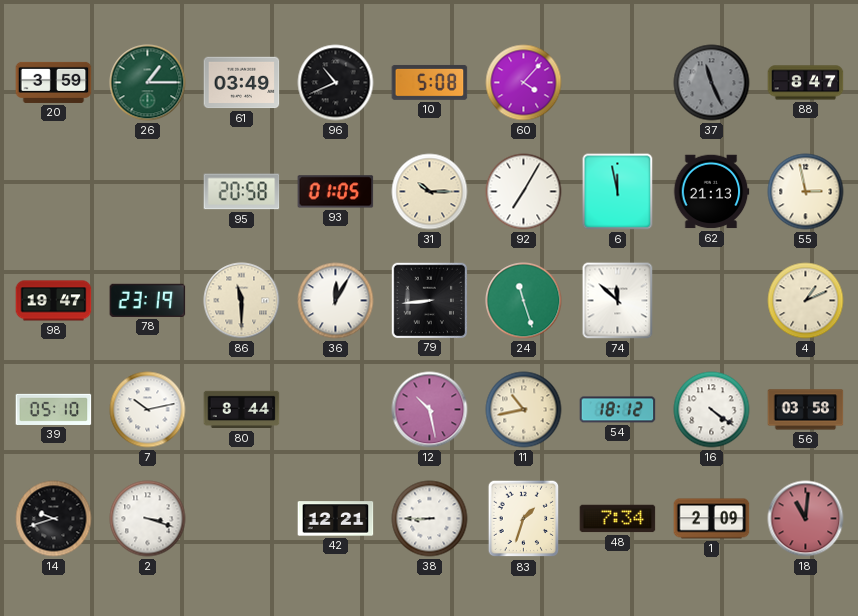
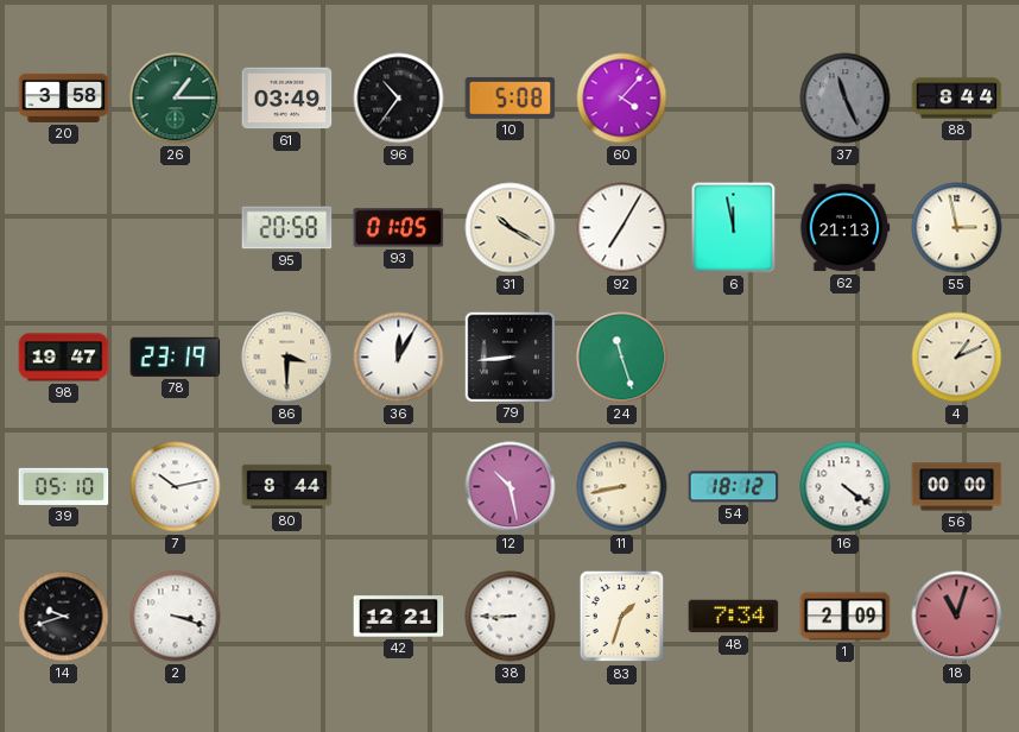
20: 3:59 -> 3:58 (64, 97)
96: 10:41 -> 10:36 (399, 99)
88: 8:47 -> 8:44 (957, 99)
31: 10:15 -> 10:20 (511, 228)
86: 11:30 -> 3:30 (287, 358)
74: 11:52 -> none (618, 301)
11: 10:43 -> 8:43 (622, 487)
56: 03:58 -> 00:00 (957, 487)
18: 11:01 -> 11:03 (957, 617)
